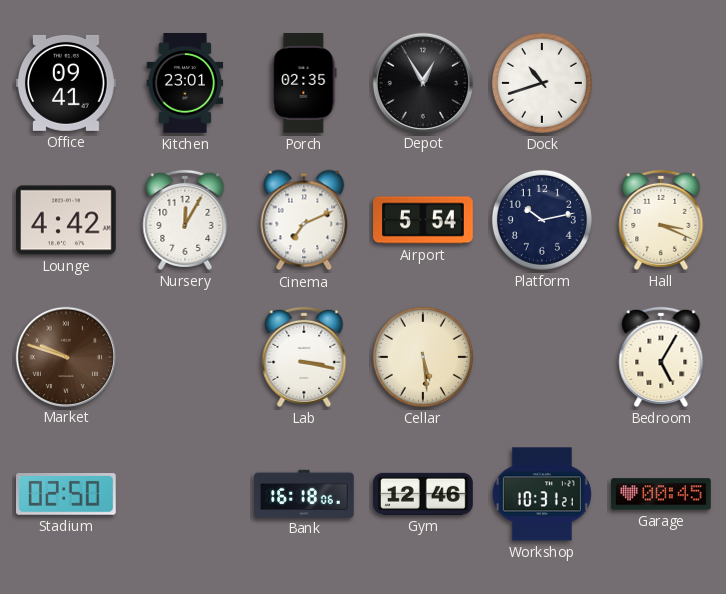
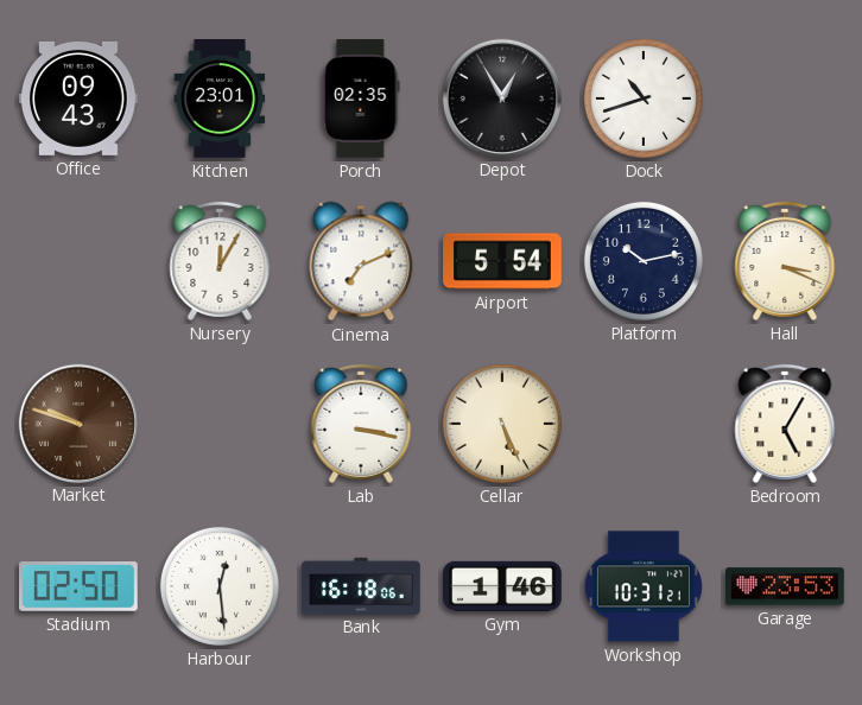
Office: 09:41 -> 09:43 (80, 99)
Lounge: 4:42 -> none (67, 220)
Cellar: 5:29 -> 5:26 (502, 424)
Harbour: none -> 12:29 (220, 586)
Gym: 12:46 -> 1:46 (502, 586)
Garage: 00:45 -> 23:53 (785, 586)
